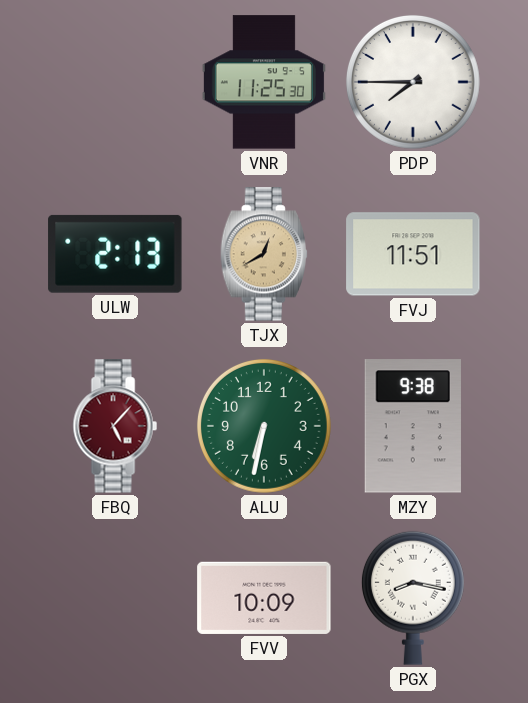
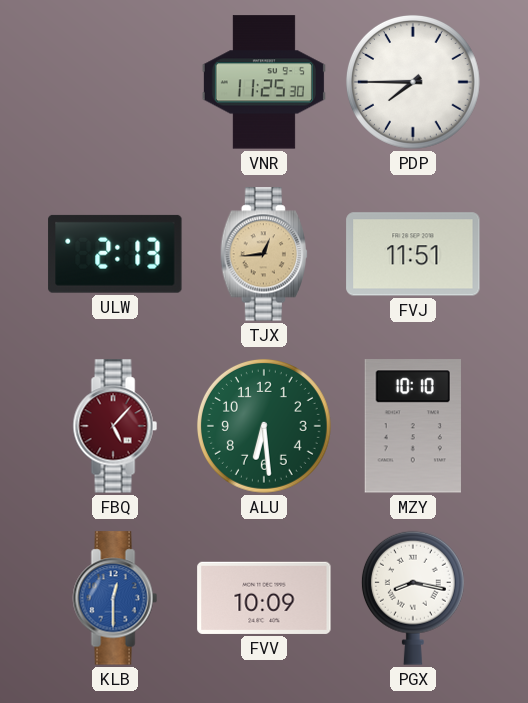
TJX: 12:40 -> 12:44 (263, 254)
ALU: 6:32 -> 6:29 (264, 426)
MZY: 9:38 -> 10:10 (413, 426)
KLB: none -> 12:30 (115, 598)
